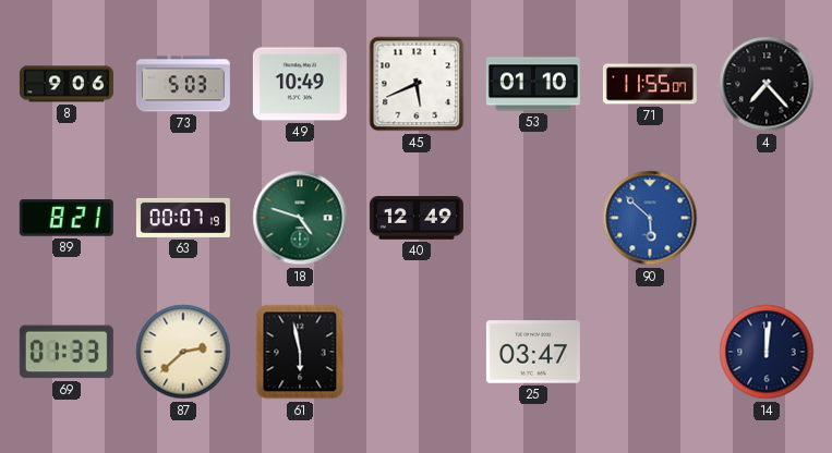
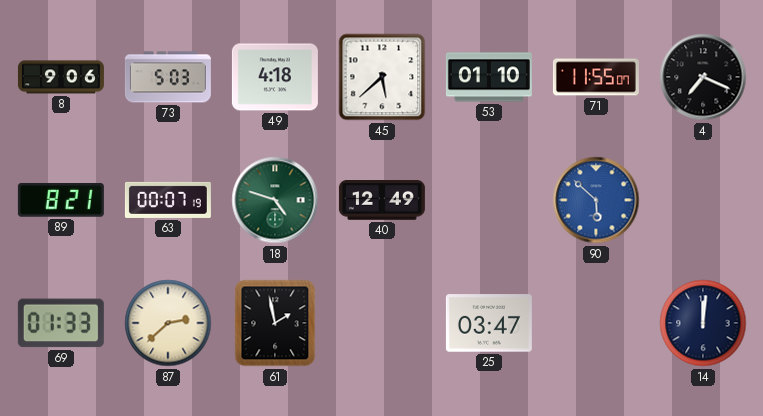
49: 10:49 -> 4:18 (275, 77)
45: 5:41 -> 5:38 (382, 77)
4: 7:23 -> 7:19 (703, 77)
61: 5:58 -> 1:58 (275, 323)
